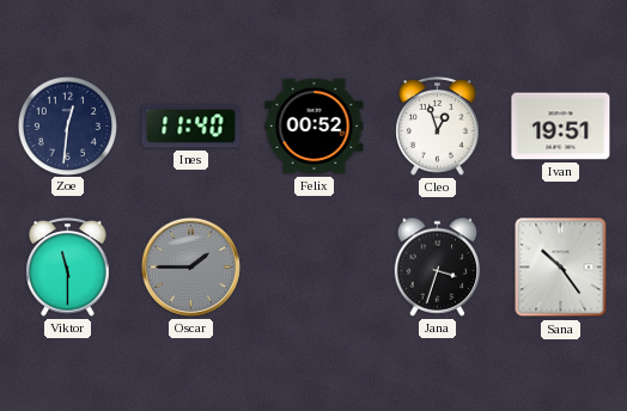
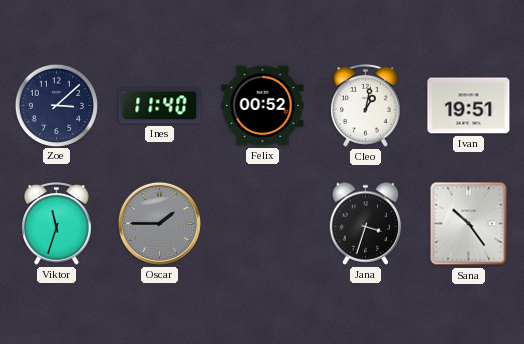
Zoe: 12:31 -> 3:08 (56, 105)
Cleo: 12:57 -> 1:02 (366, 106)
Viktor: 11:30 -> 11:33 (57, 224)
